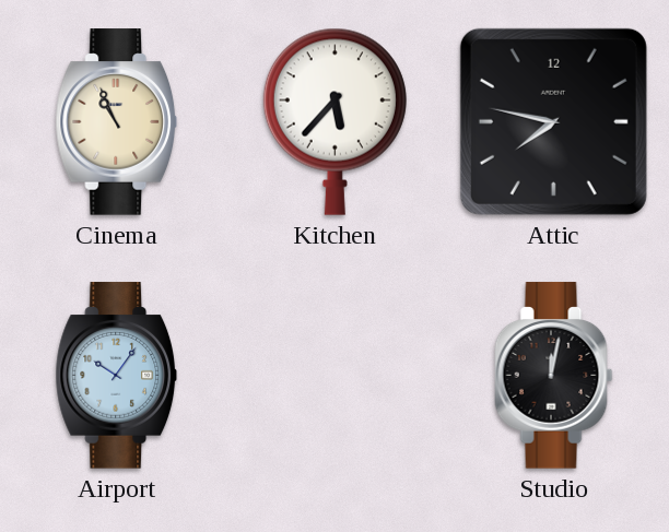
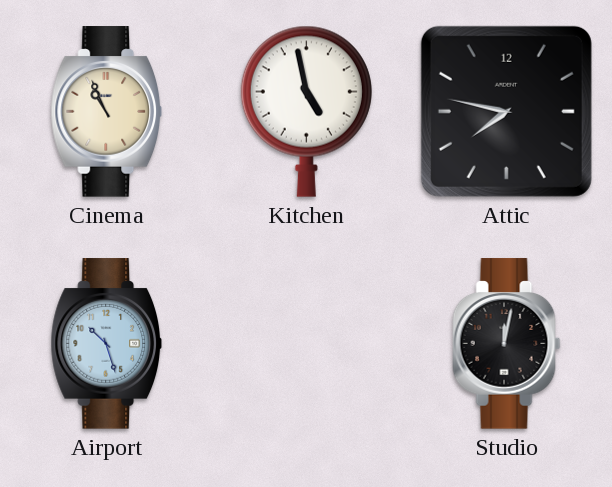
Kitchen: 5:37 -> 4:58 (306, 111)
Airport: 10:06 -> 10:27 (107, 344)
